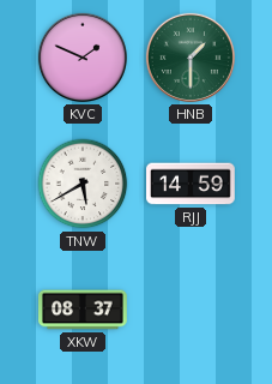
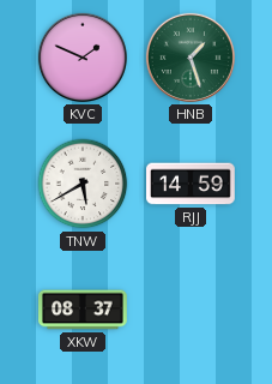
HNB: 1:30 -> 1:27 (191, 58)
